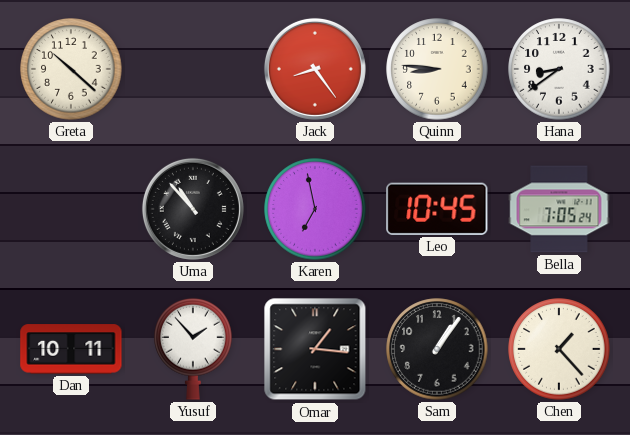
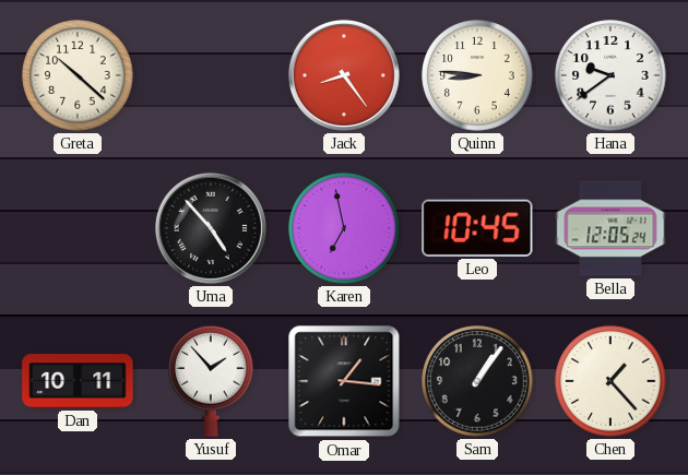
Hana: 8:39 -> 9:39 (610, 75)
Uma: 10:53 -> 4:53 (211, 228)
Bella: 7:05 -> 12:05 (610, 228)
